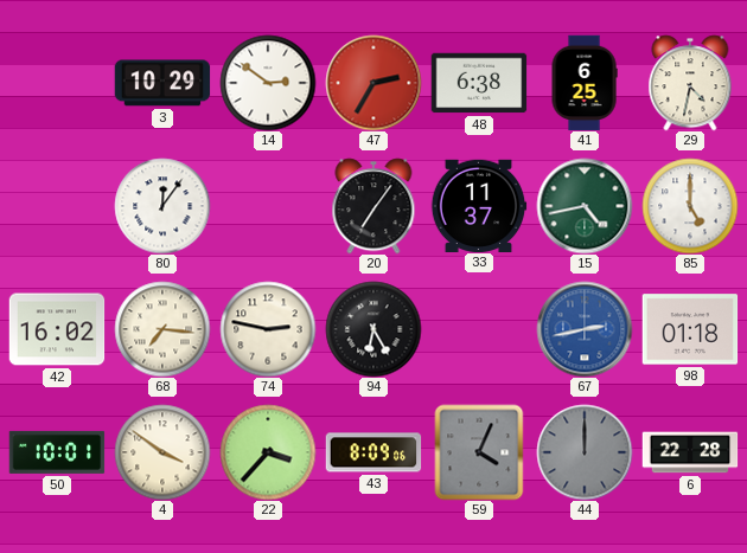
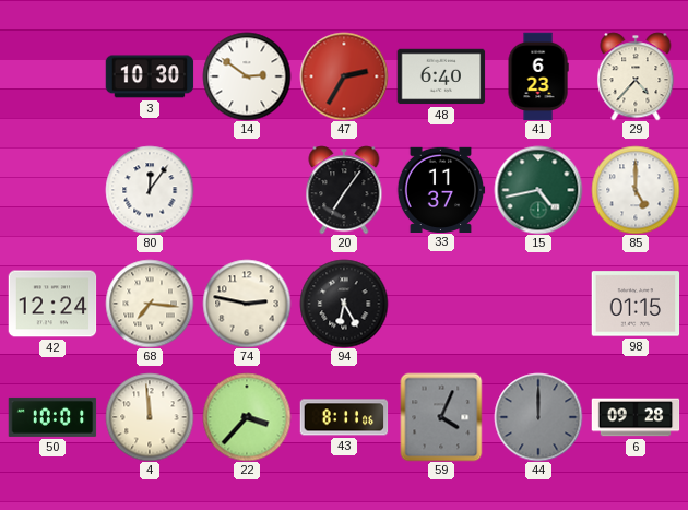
3: 10:29 -> 10:30 (150, 76)
48: 6:38 -> 6:40 (441, 76)
41: 6:25 -> 6:23 (538, 76)
29: 4:32 -> 4:37 (636, 76)
42: 16:02 -> 12:24 (52, 304)
67: 2:43 -> none (585, 329)
98: 01:18 -> 01:15 (636, 304)
4: 3:51 -> 11:59 (150, 417)
43: 8:09 -> 8:11 (344, 417)
6: 22:28 -> 09:28 (636, 417)
